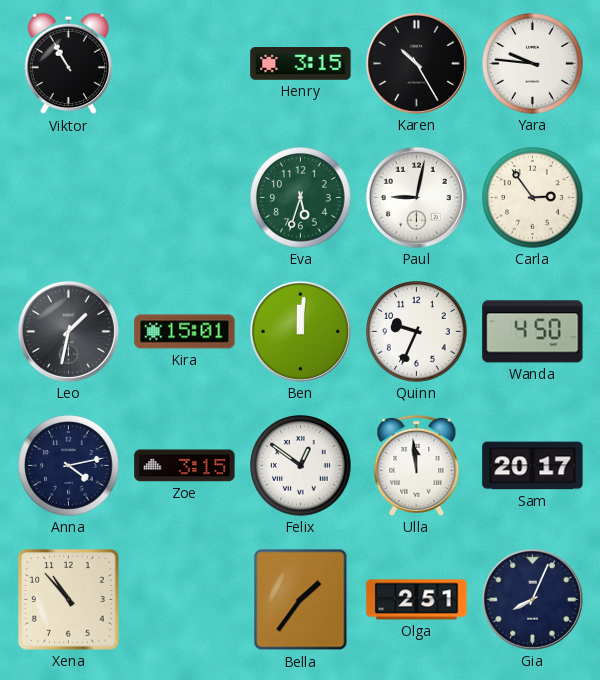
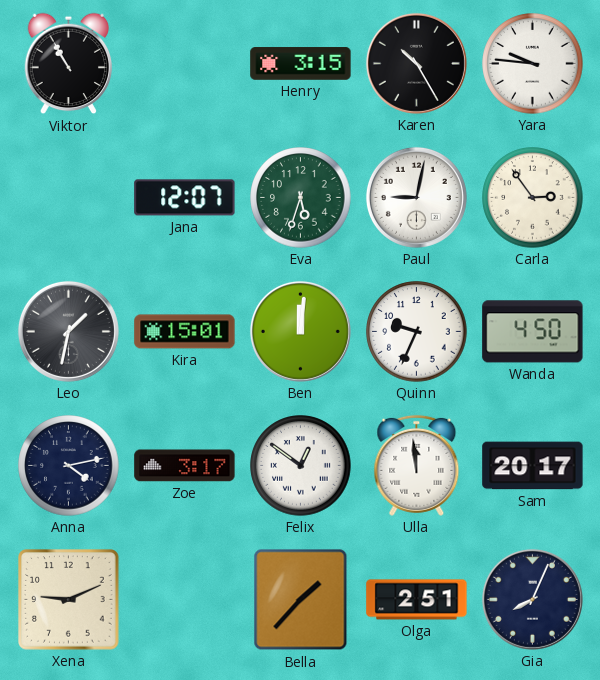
Jana: none -> 12:07 (185, 198)
Zoe: 3:15 -> 3:17 (185, 466)
Xena: 10:53 -> 9:11 (69, 600)
Bella: 1:36 -> 1:37 (301, 600)
